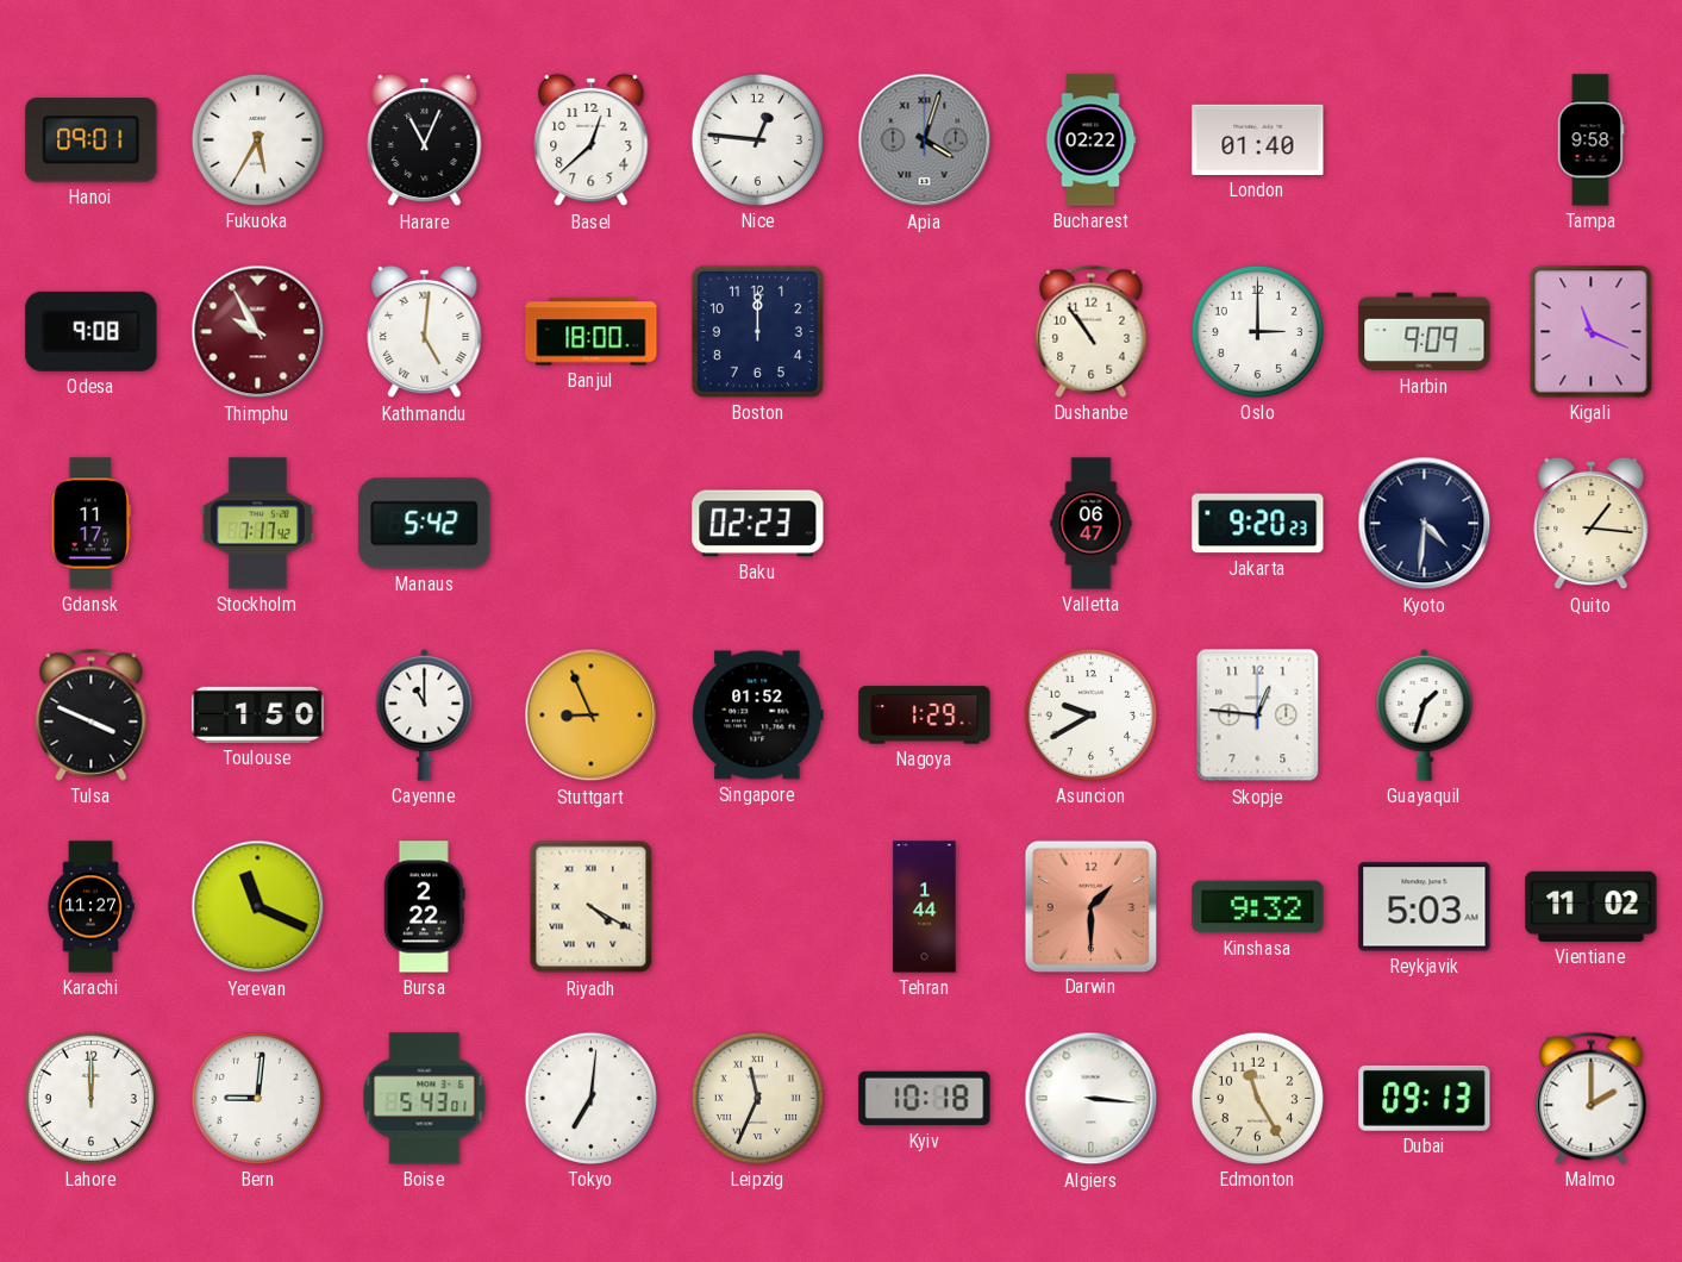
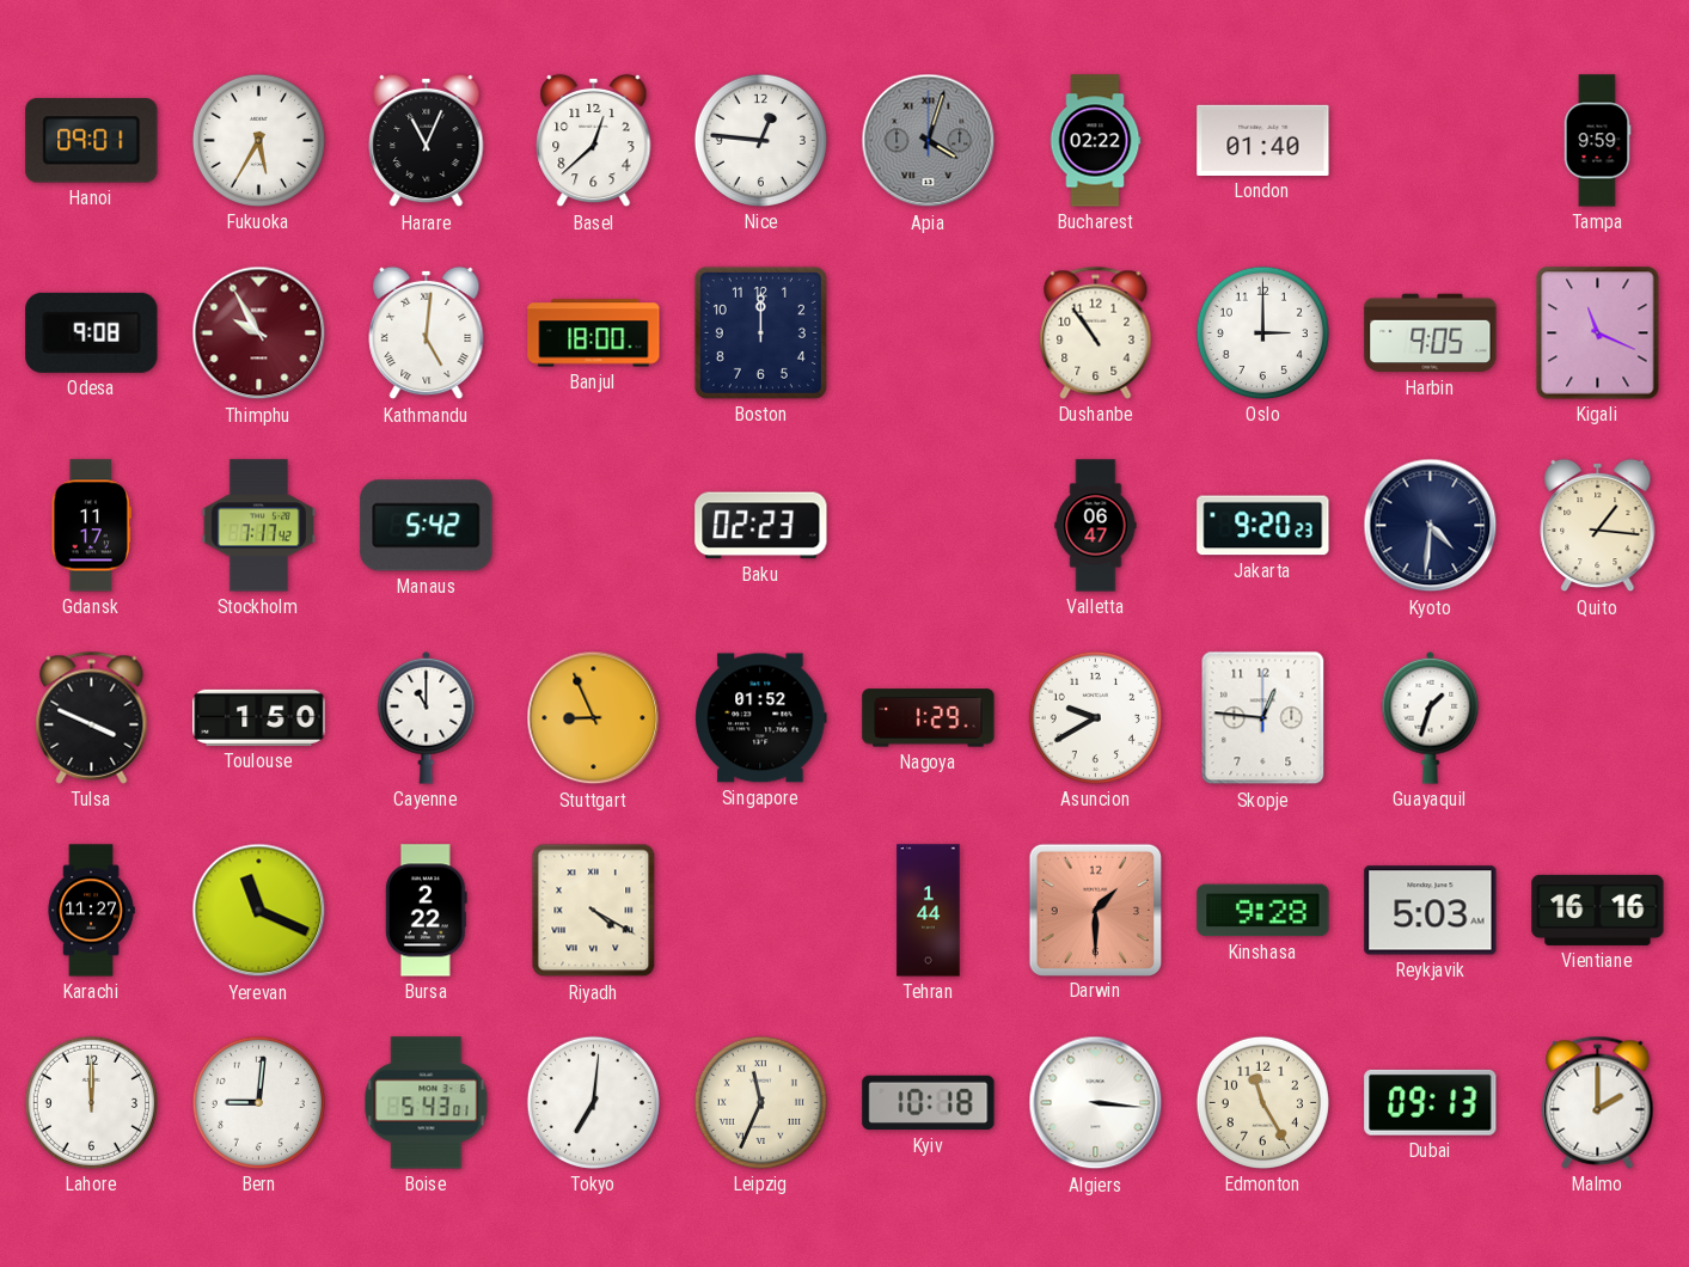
Tampa: 9:58 -> 9:59 (1597, 141)
Harbin: 9:09 -> 9:05 (1431, 333)
Kinshasa: 9:32 -> 9:28 (1263, 911)
Vientiane: 11:02 -> 16:16 (1598, 910)
